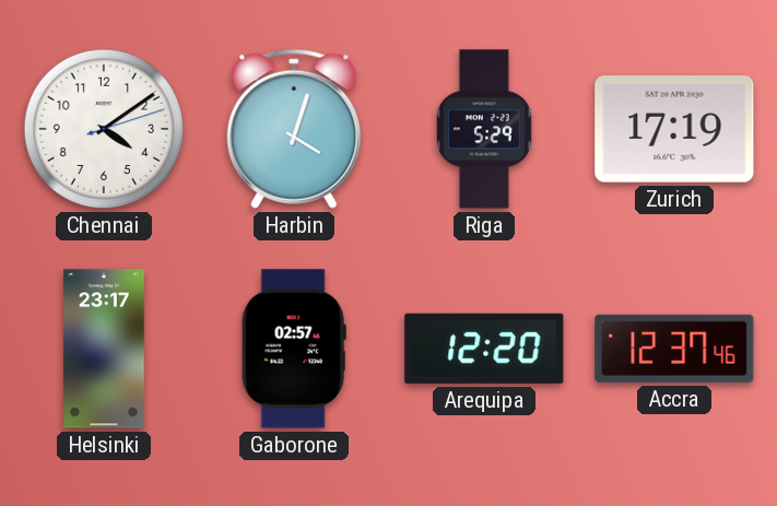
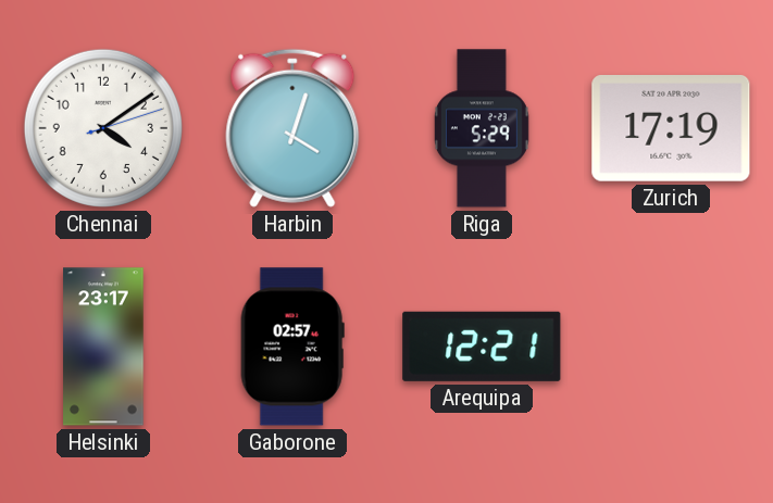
Arequipa: 12:20 -> 12:21 (482, 347)
Accra: 12:37 -> none (674, 349)
